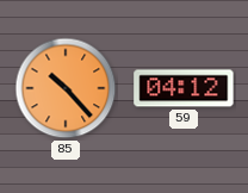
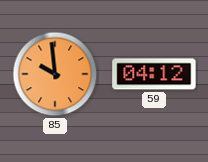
85: 10:23 -> 9:59 (55, 74)
